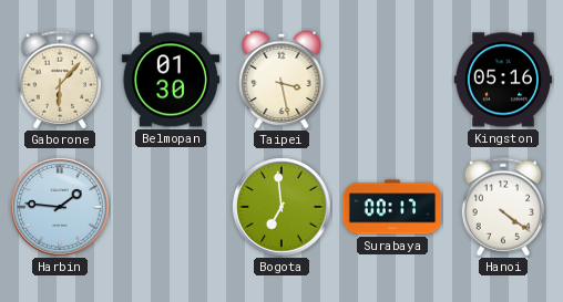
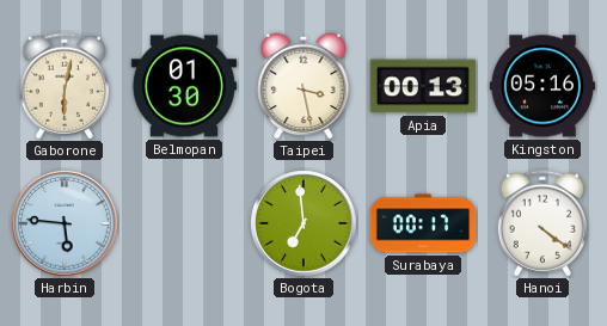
Gaborone: 6:07 -> 6:02 (63, 86)
Apia: none -> 00:13 (422, 86)
Harbin: 1:46 -> 5:46 (65, 223)
